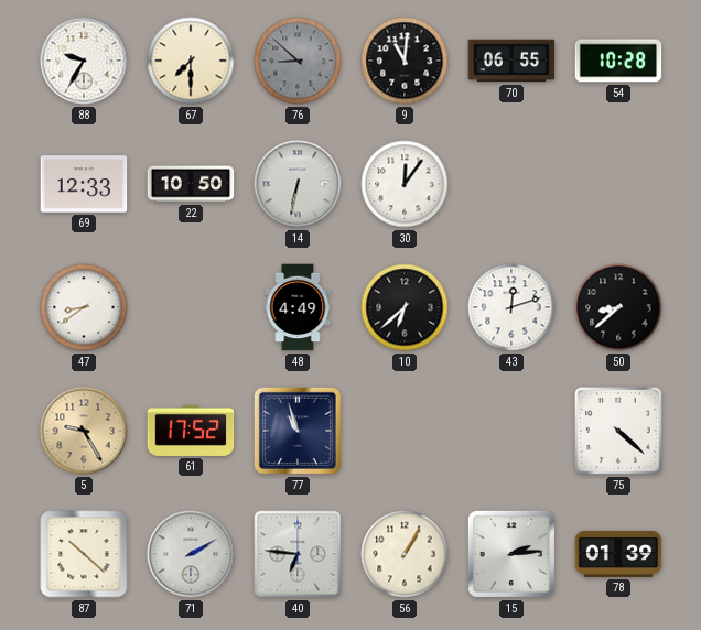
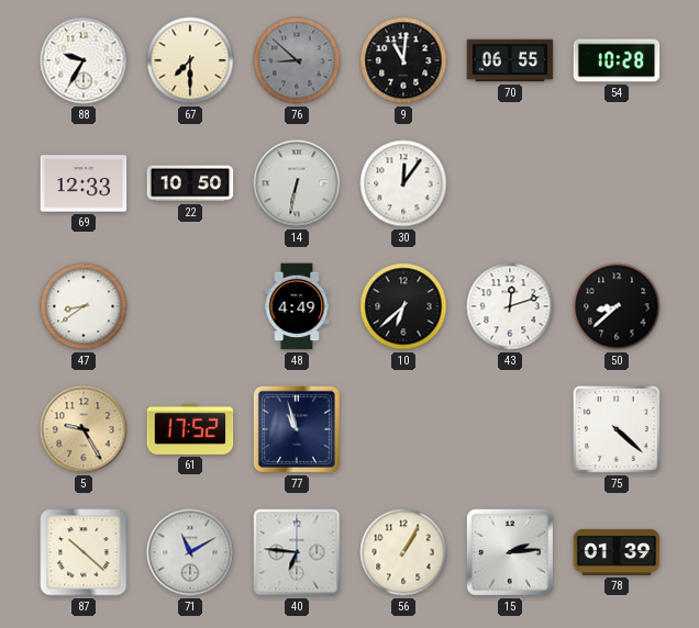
71: 2:10 -> 11:10 (190, 552)
